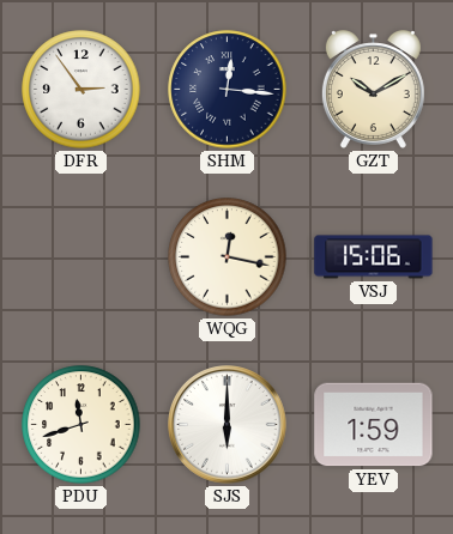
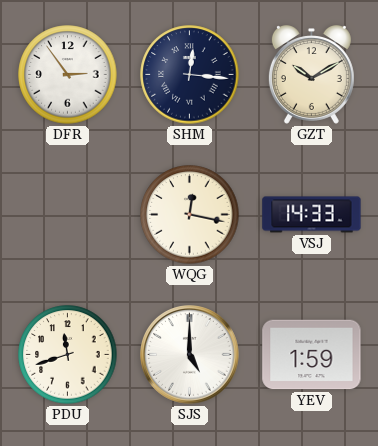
VSJ: 15:06 -> 14:33 (312, 215)
SJS: 6:00 -> 5:00 (190, 355)
